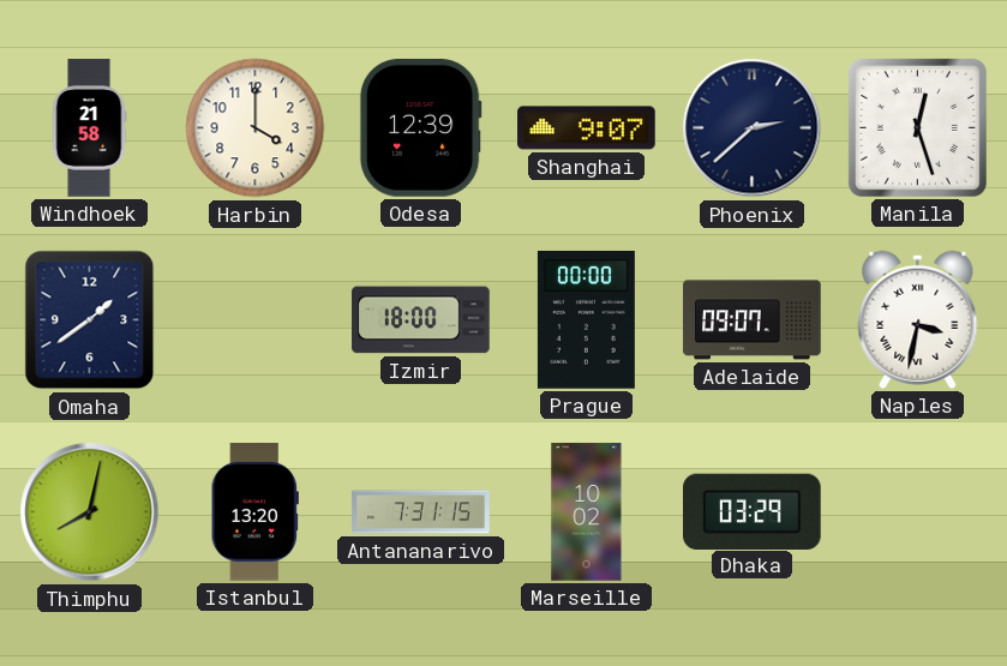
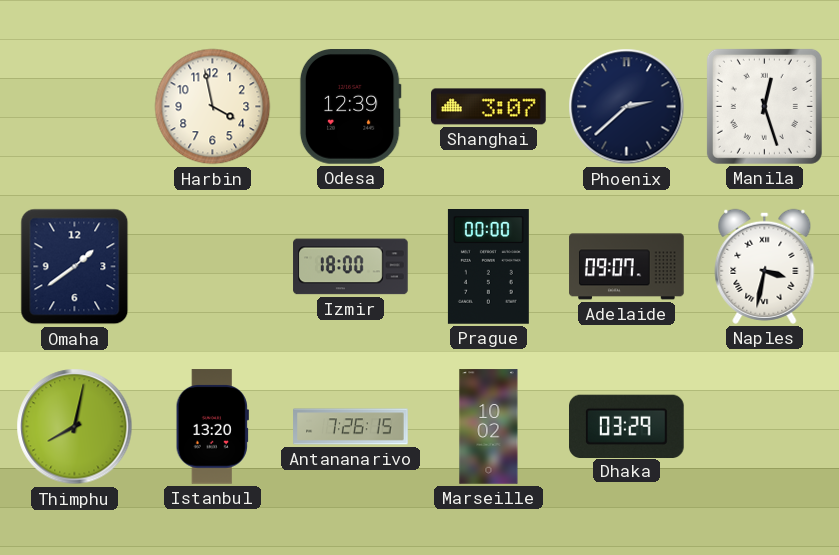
Windhoek: 21:58 -> none (89, 128)
Harbin: 4:00 -> 3:58 (213, 107)
Shanghai: 9:07 -> 3:07 (489, 107)
Antananarivo: 7:31 -> 7:26 (351, 427)
